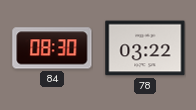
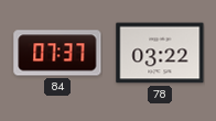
84: 08:30 -> 07:37 (57, 53)
